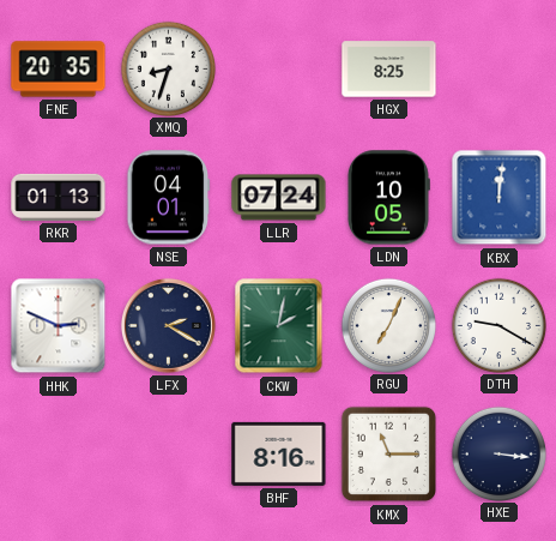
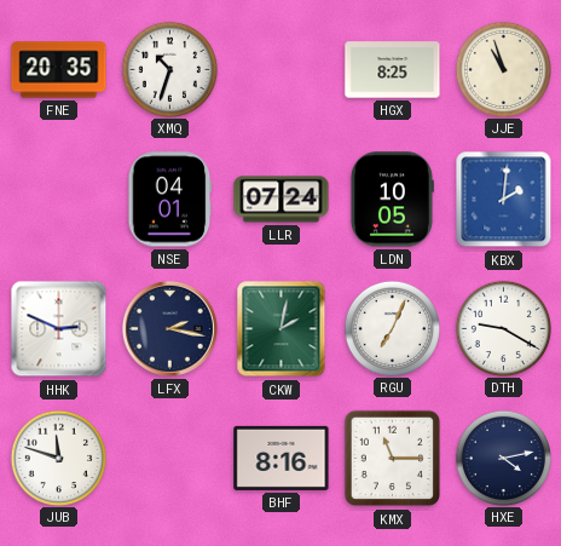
XMQ: 8:33 -> 10:33 (169, 69)
JJE: none -> 10:57 (503, 69)
RKR: 01:13 -> none (59, 197)
KBX: 12:01 -> 2:01 (504, 200)
LFX: 2:20 -> 2:17 (169, 328)
JUB: none -> 11:48 (58, 458)
HXE: 3:16 -> 4:13 (503, 458)
